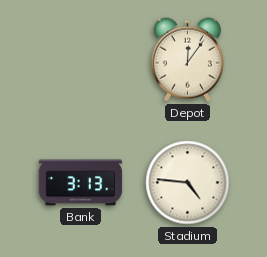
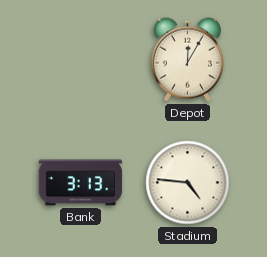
Depot: 12:06 -> 12:05 (187, 60)
